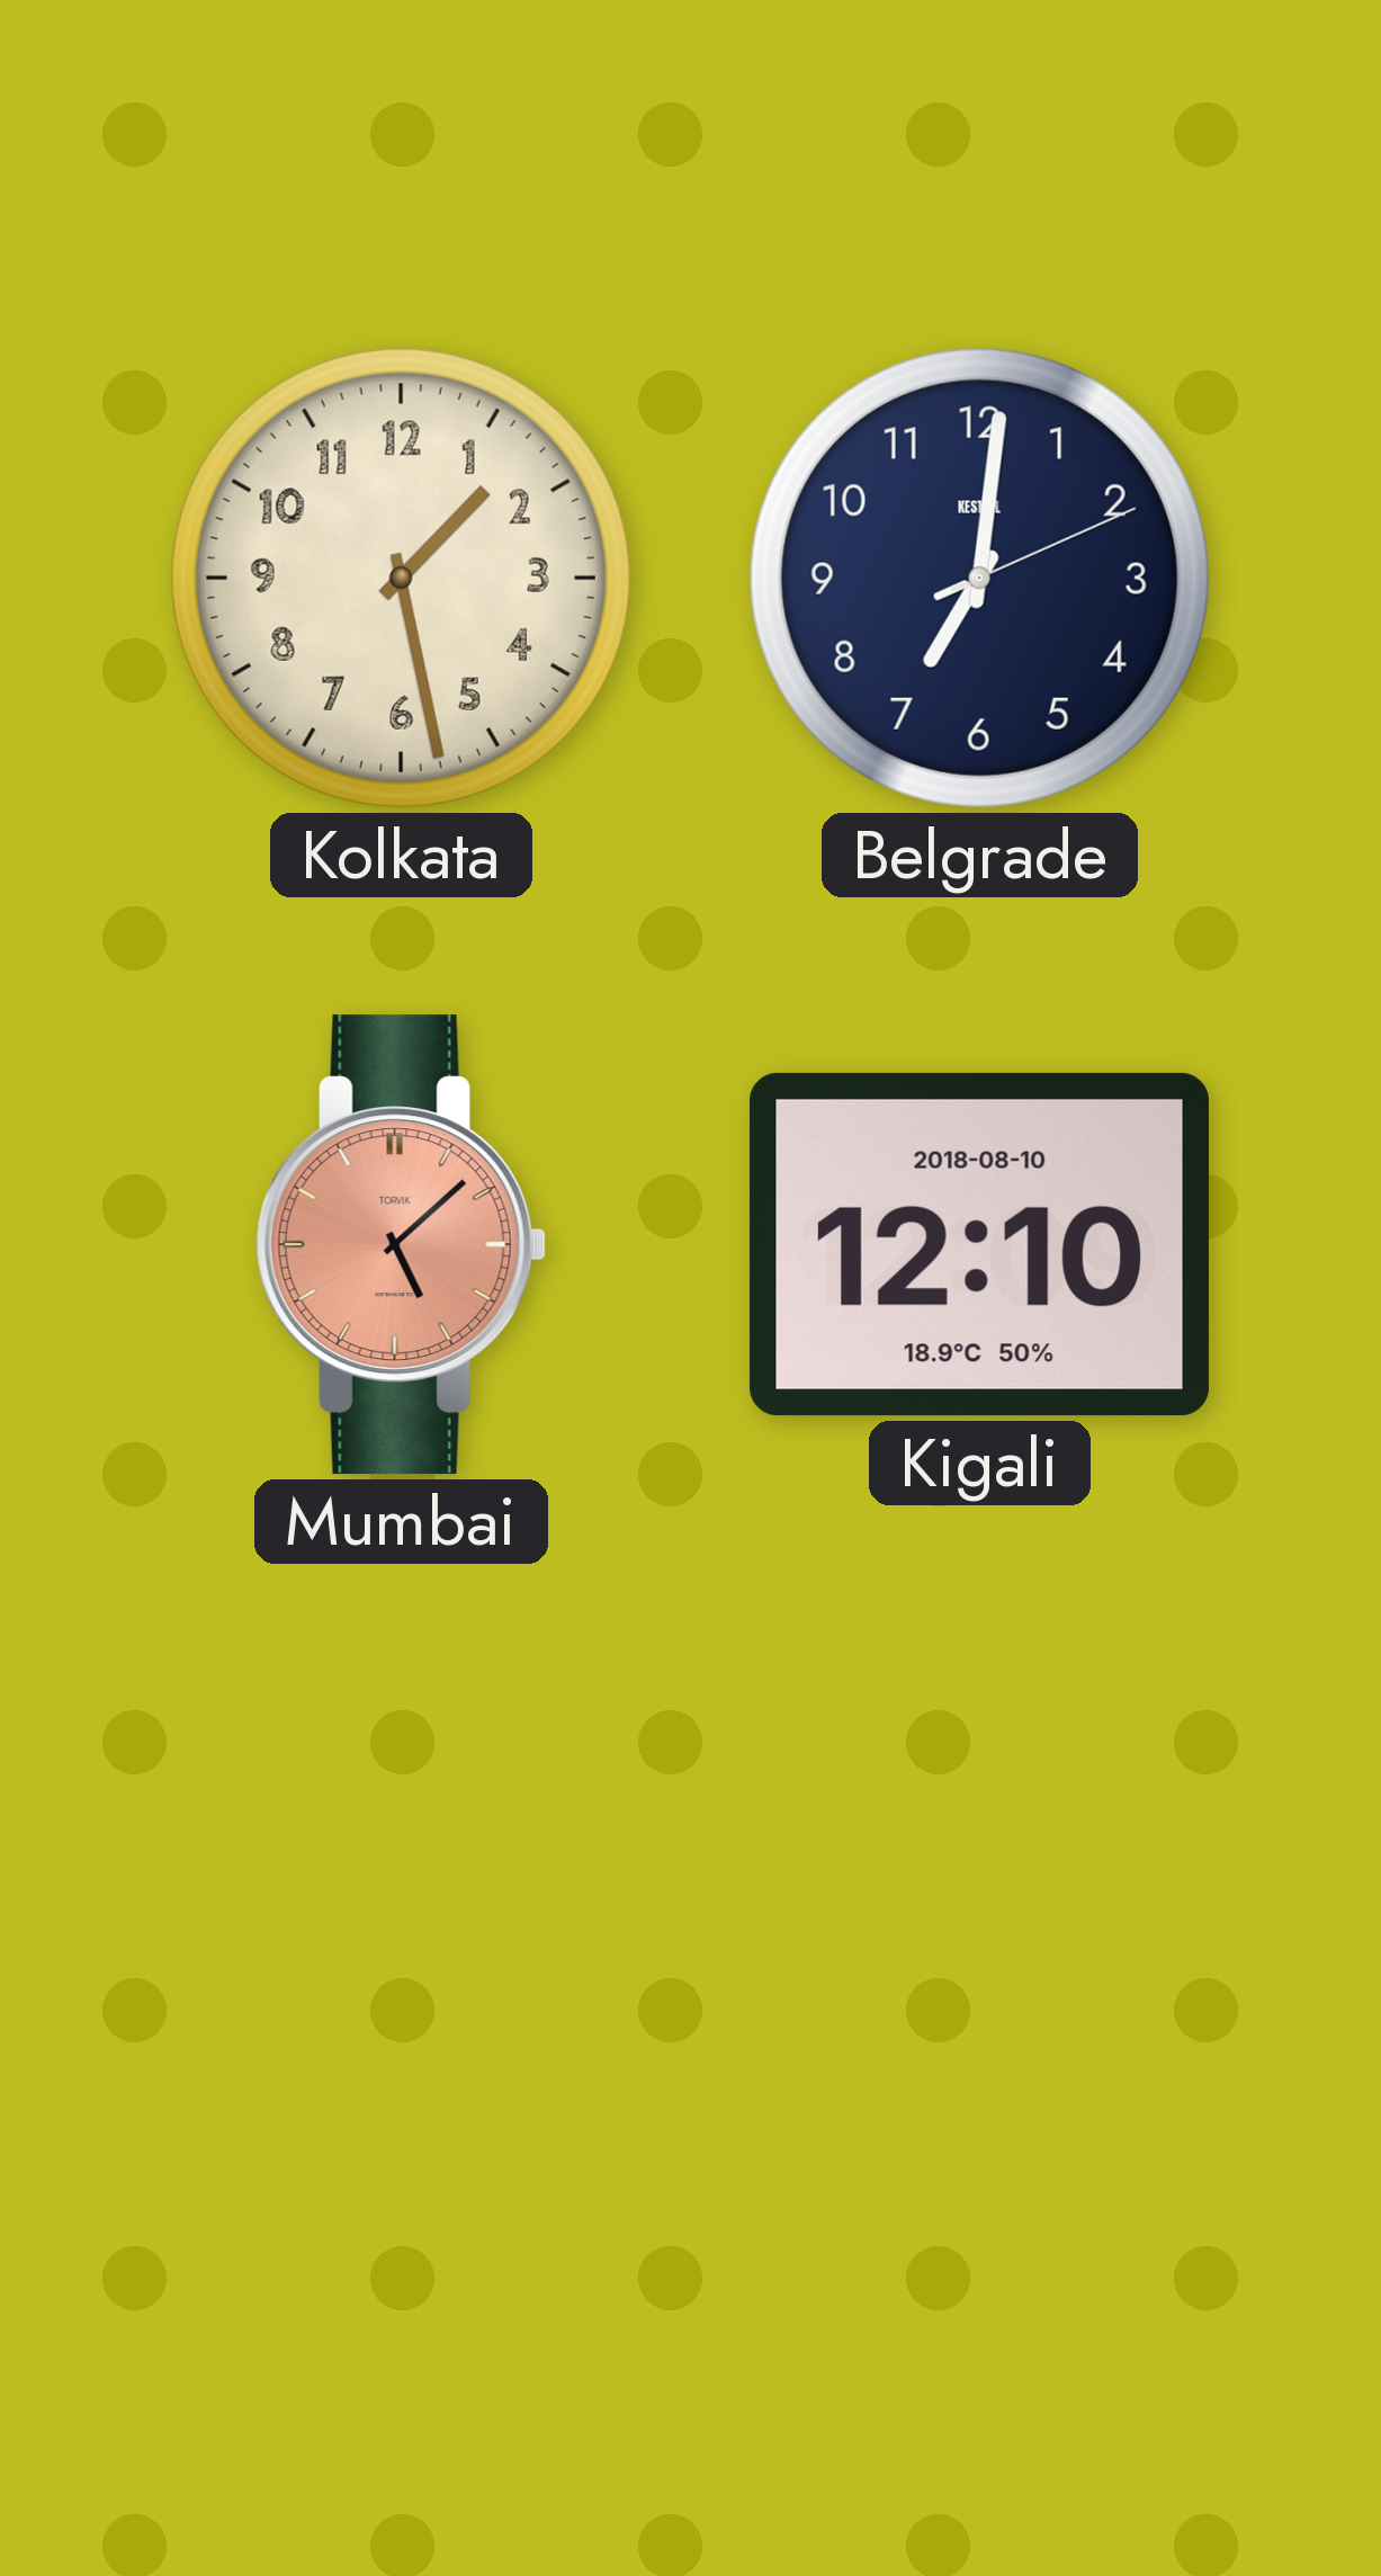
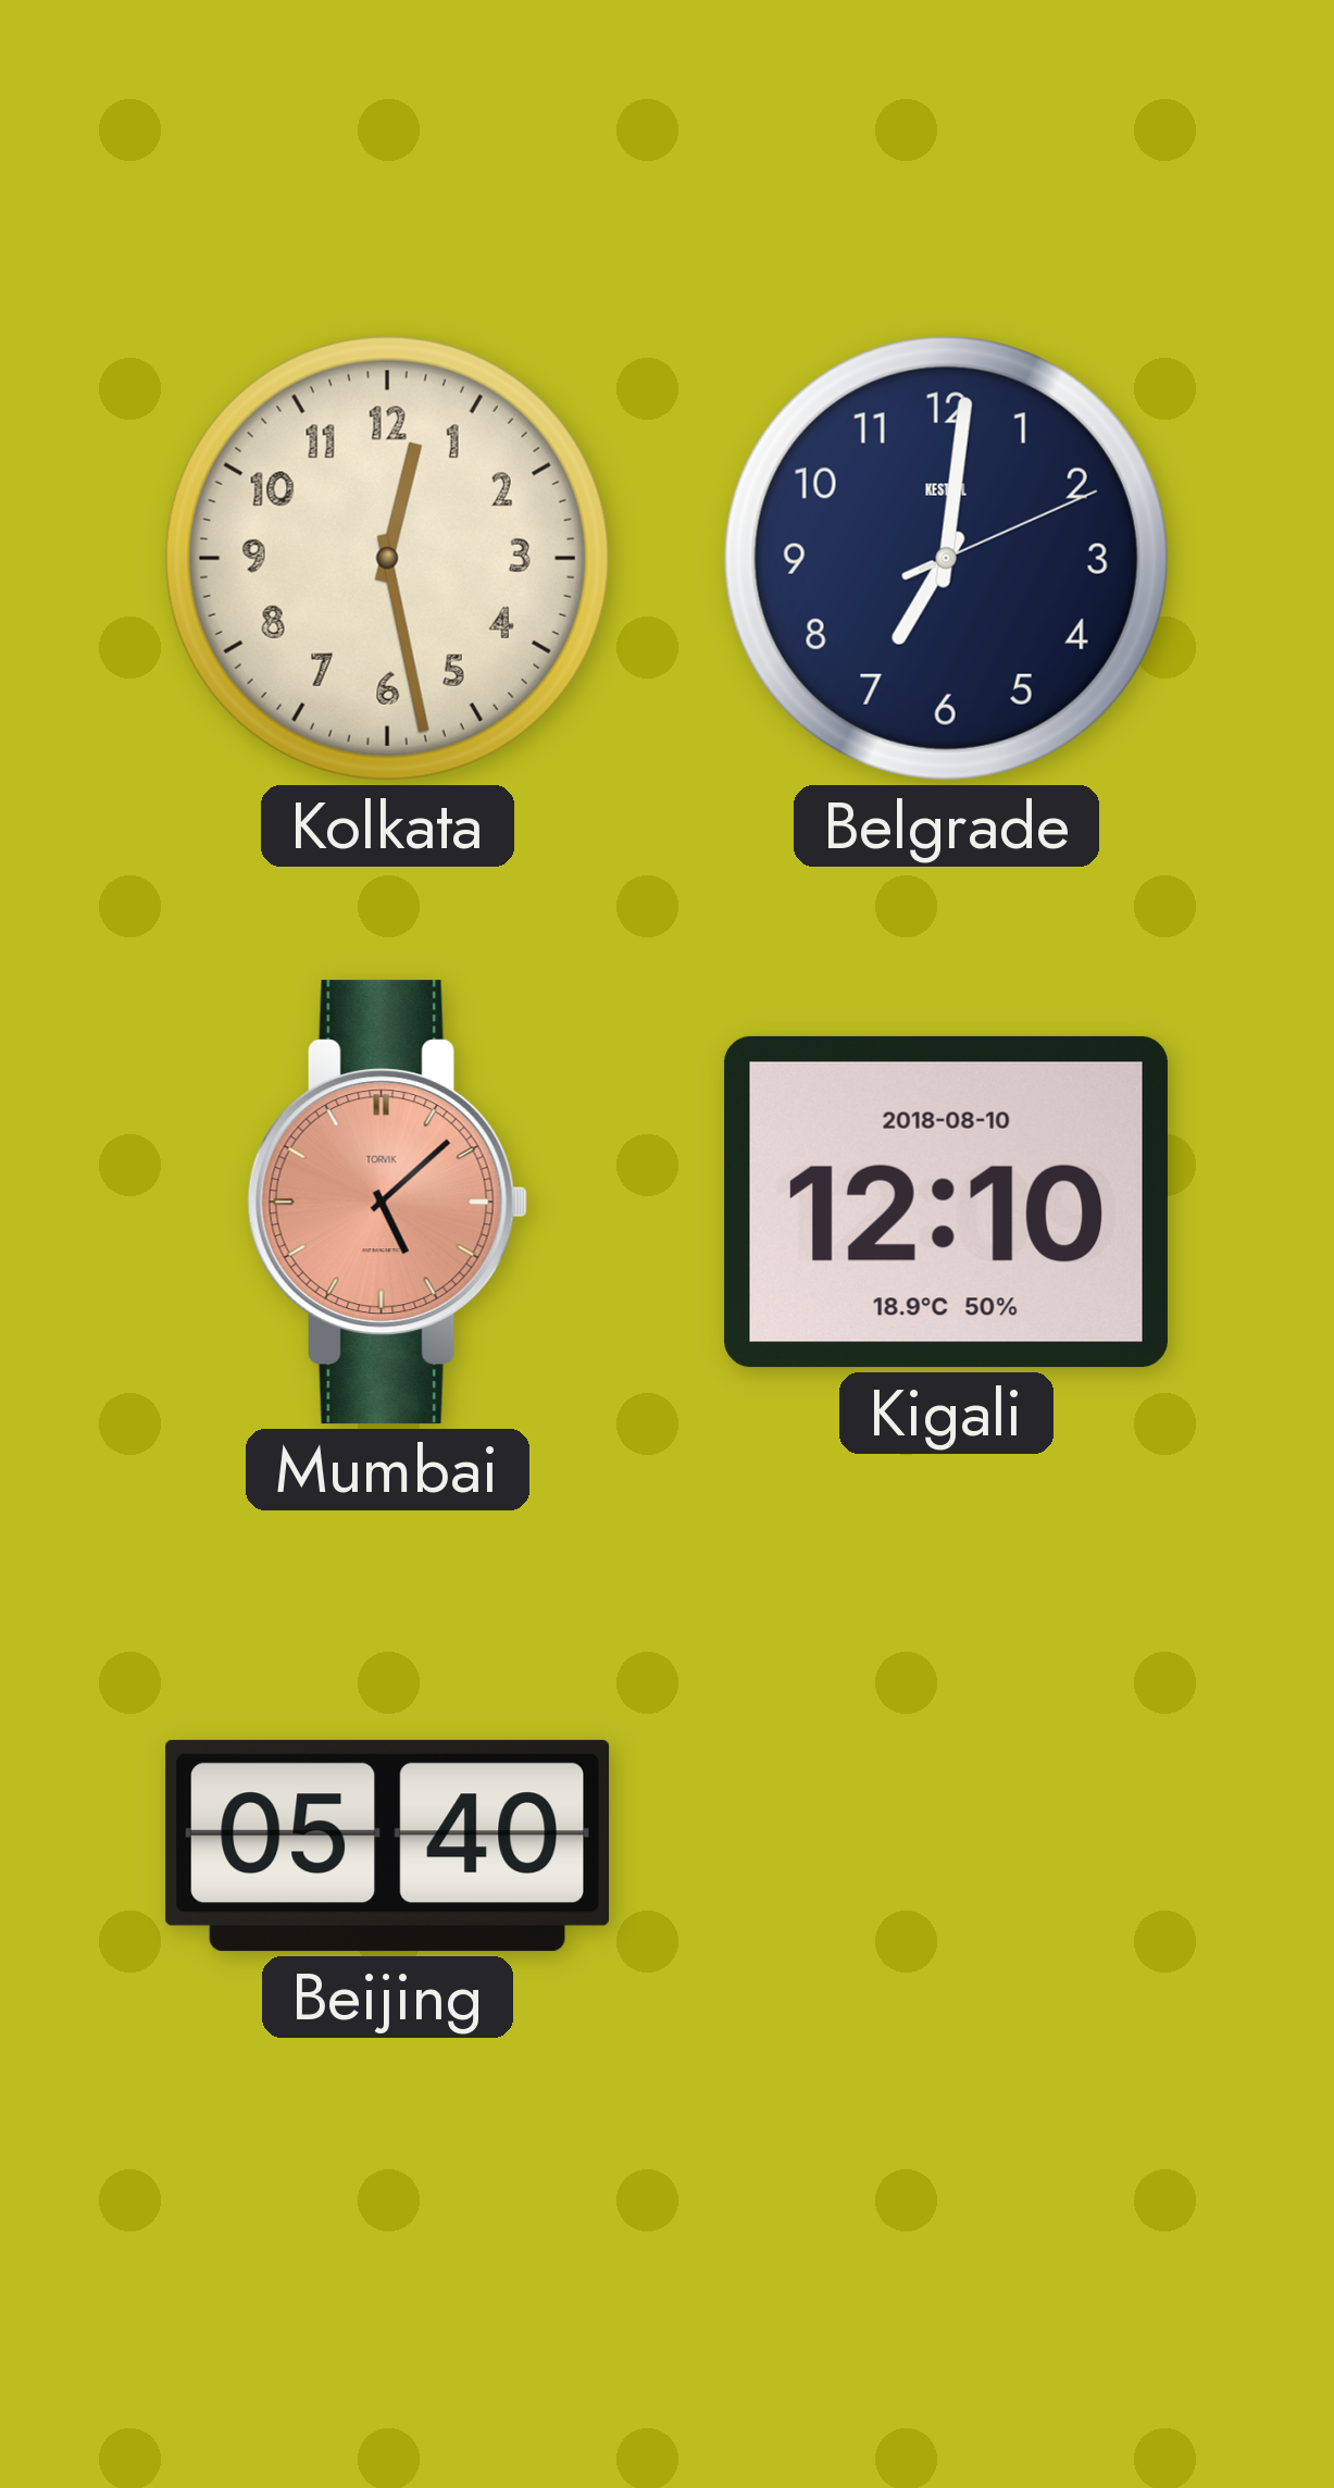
Kolkata: 1:28 -> 12:28 (387, 558)
Beijing: none -> 05:40 (388, 1846)
